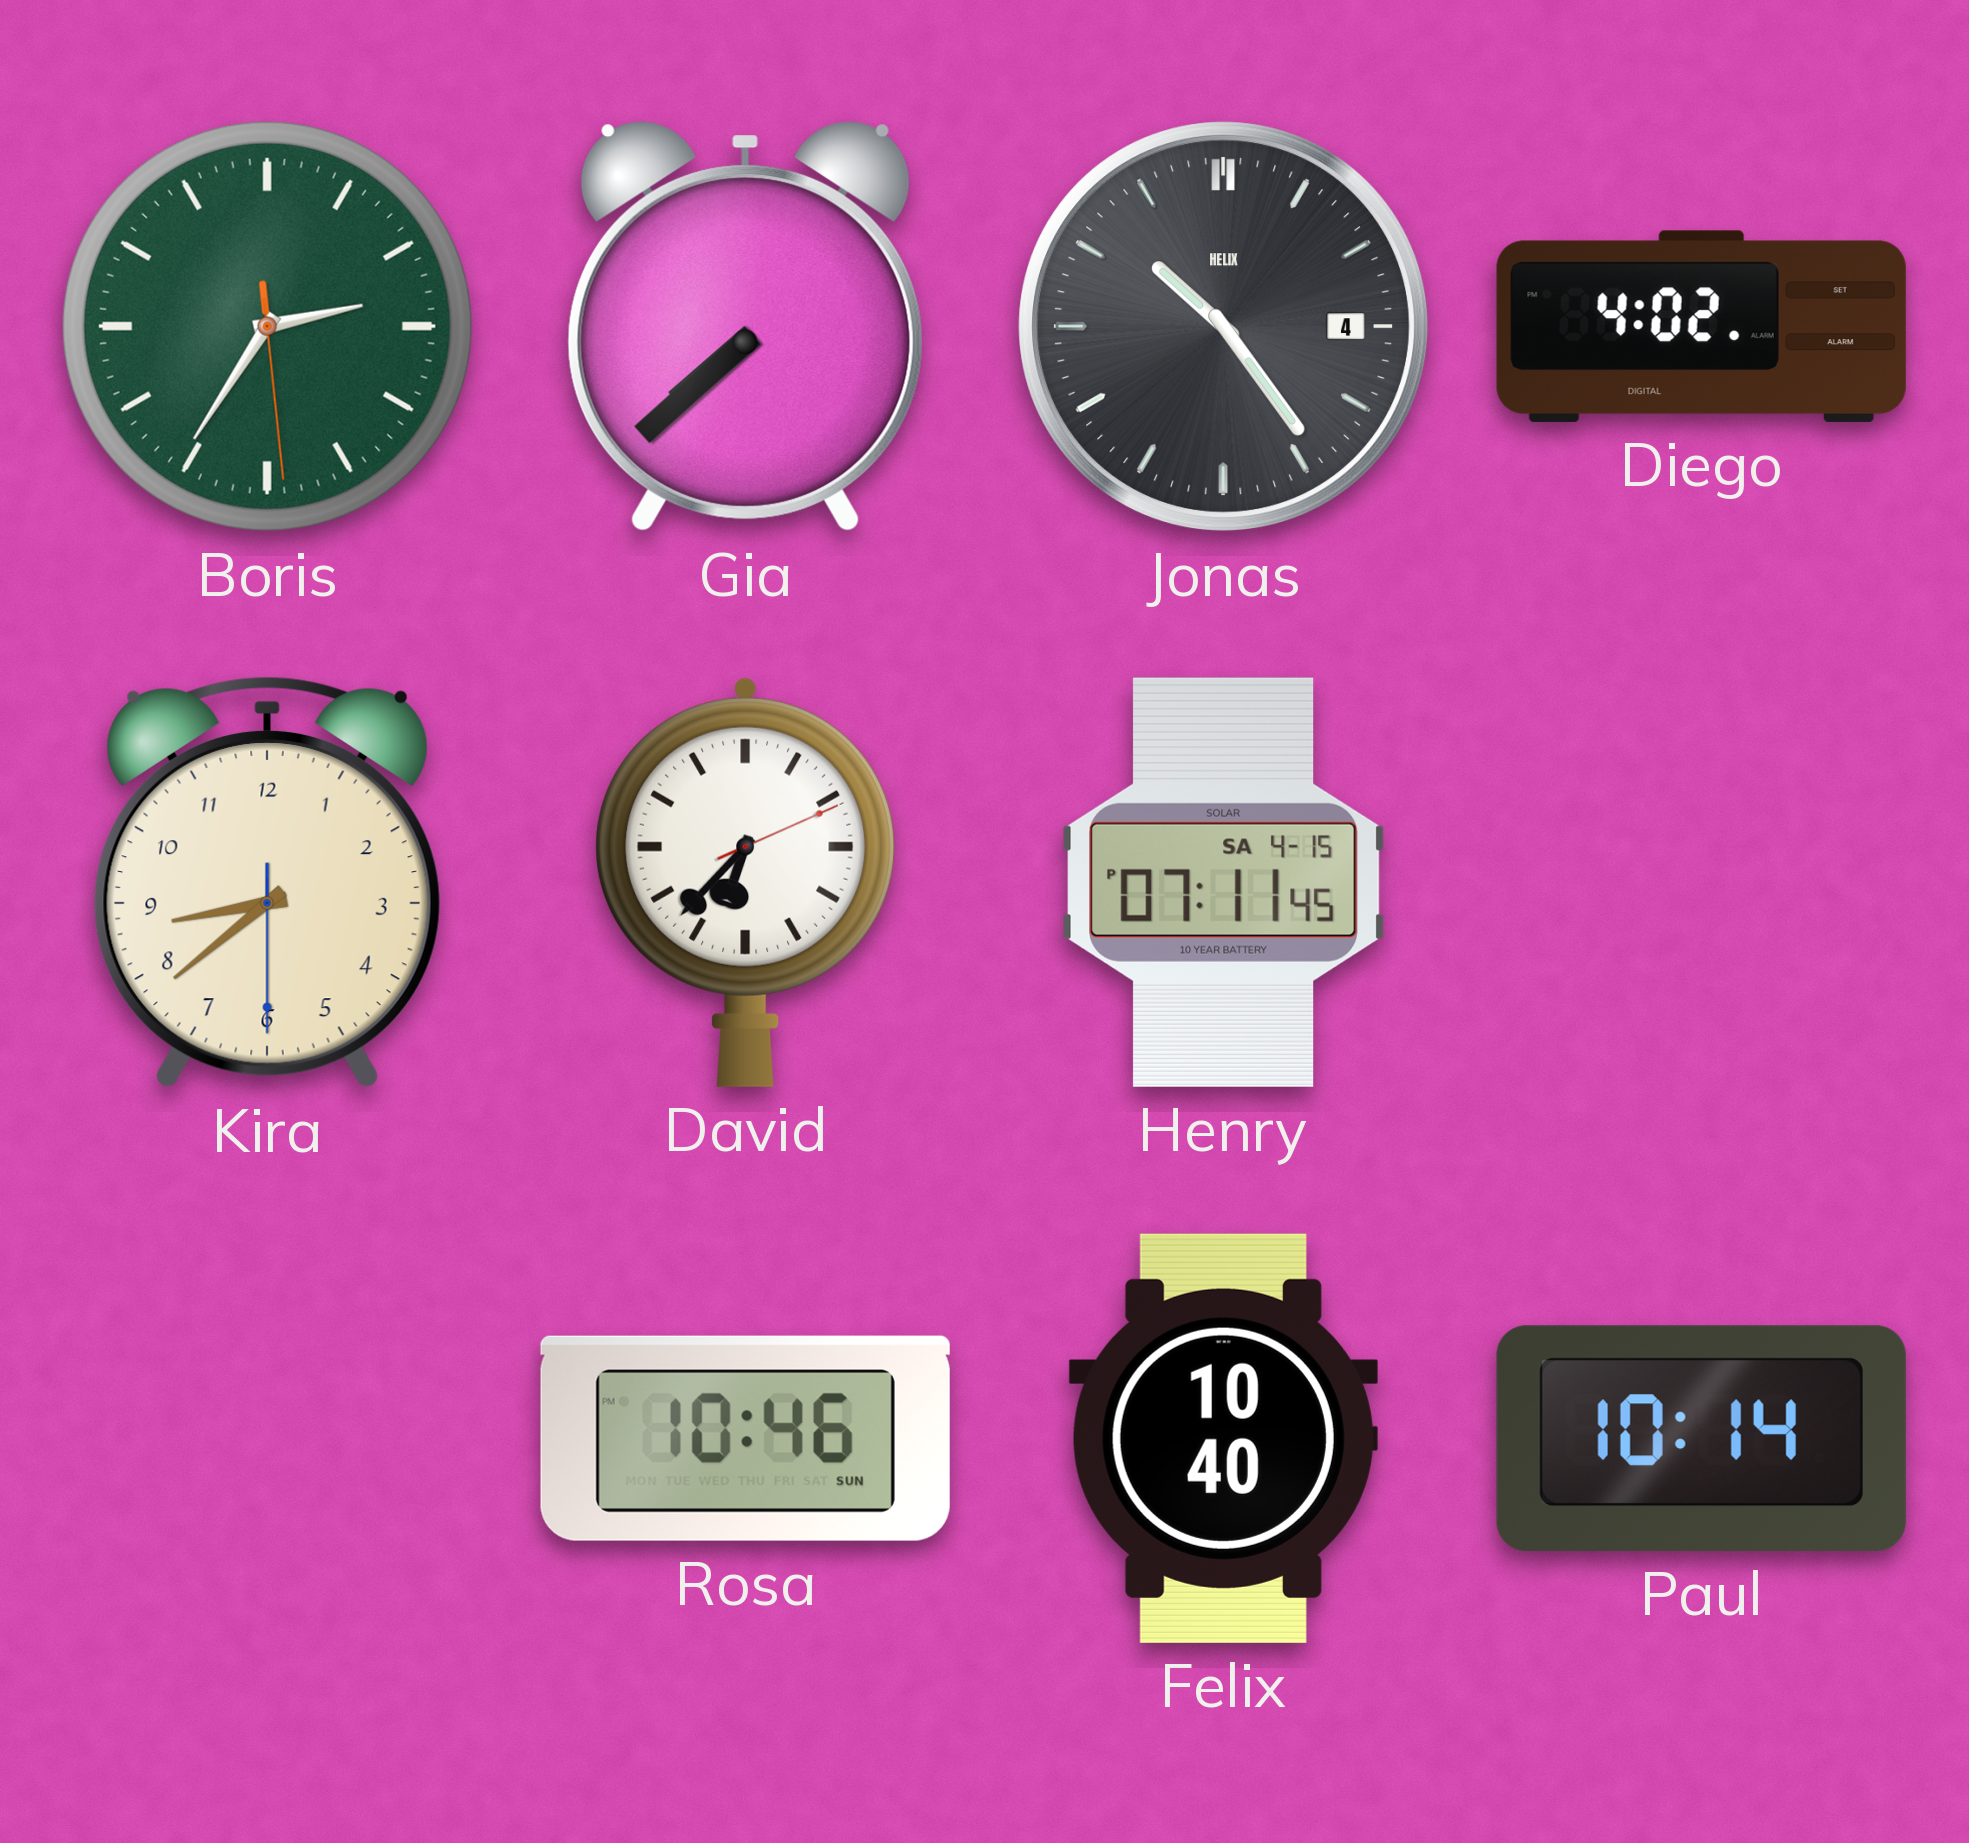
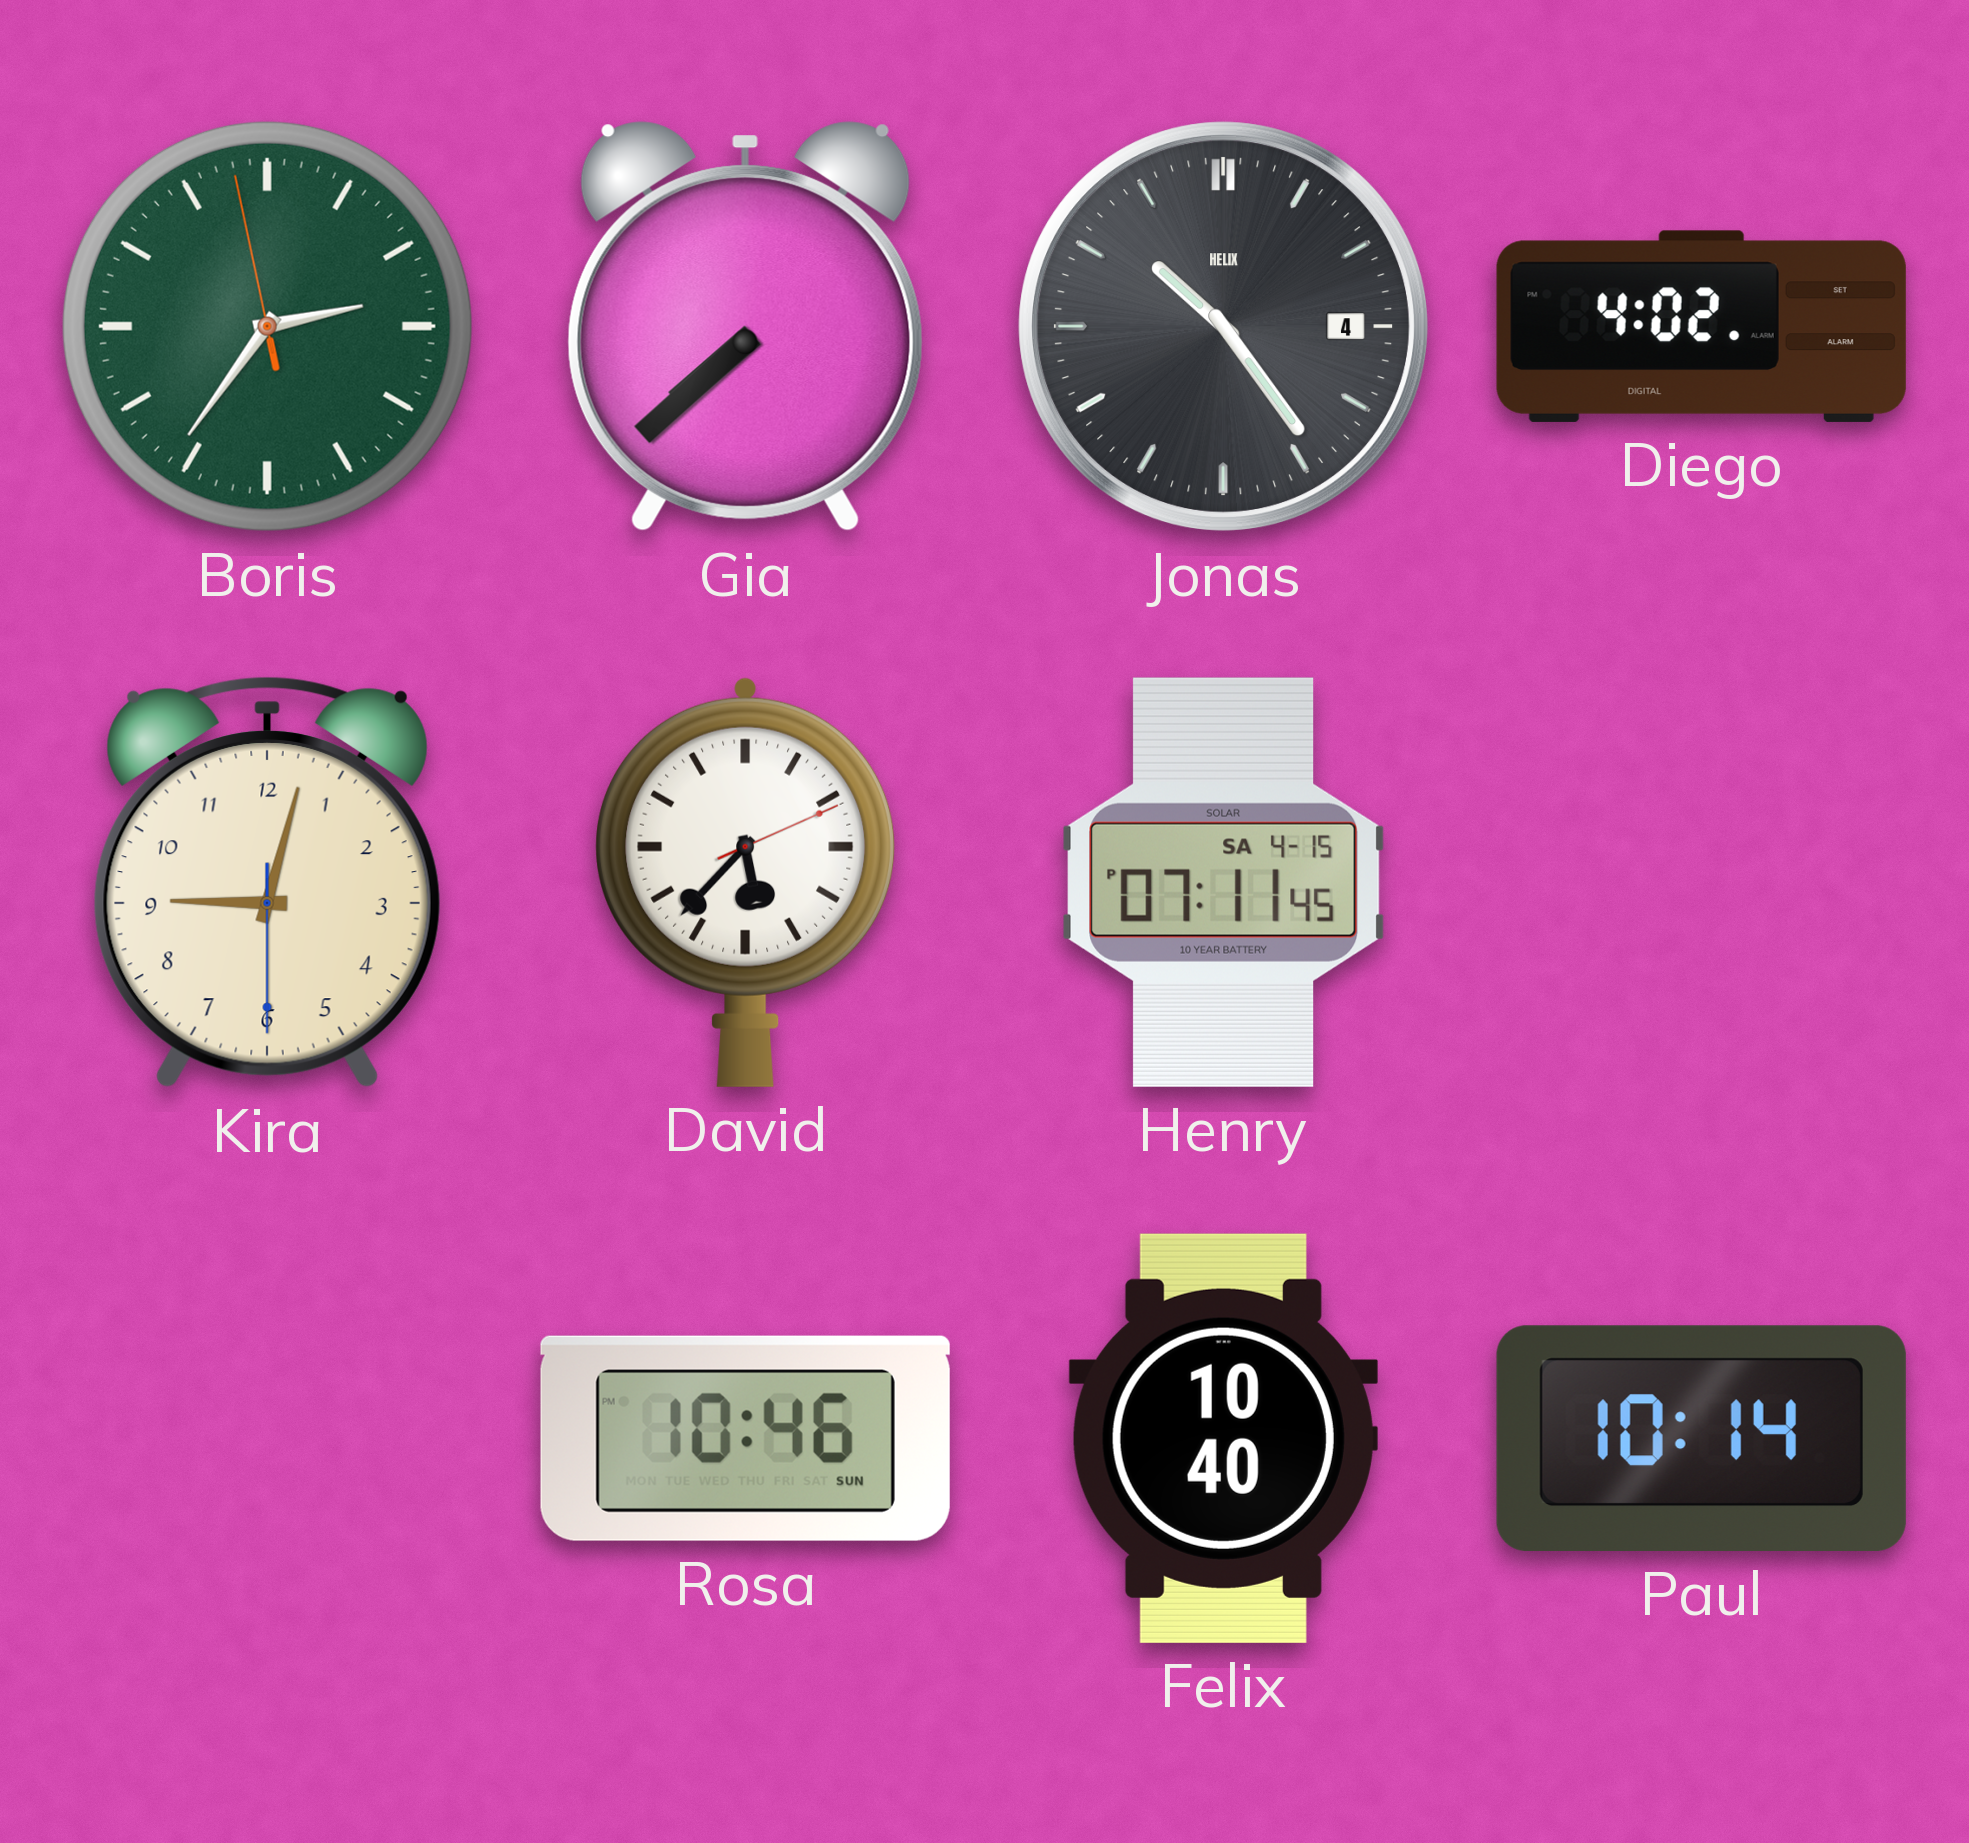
Boris: 2:35:29 -> 2:35:58 (267, 326)
Kira: 8:38 -> 9:02 (267, 882)
David: 6:37 -> 5:37 (746, 882)
